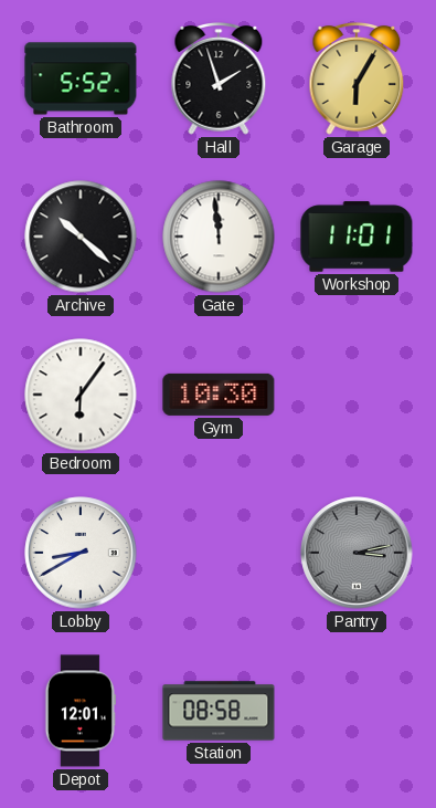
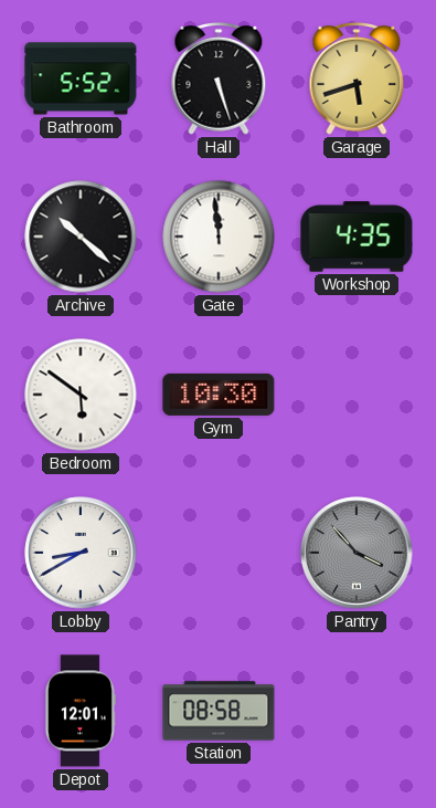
Hall: 1:57 -> 5:27 (219, 80)
Garage: 6:05 -> 5:42 (357, 80)
Workshop: 11:01 -> 4:35 (357, 237)
Bedroom: 6:06 -> 5:51 (81, 395)
Pantry: 3:13 -> 3:53 (357, 553)
